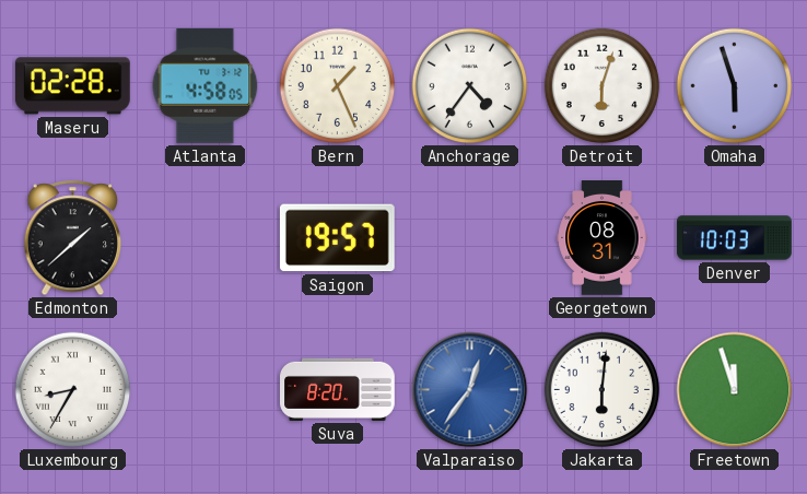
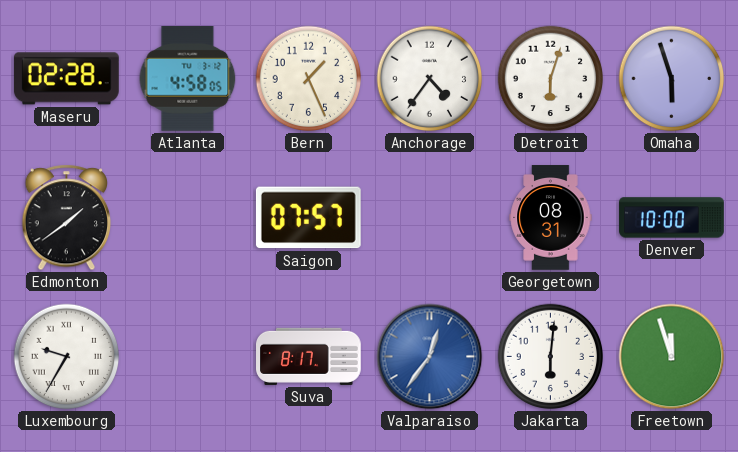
Edmonton: 1:38 -> 1:39 (67, 218)
Saigon: 19:57 -> 07:57 (308, 218)
Denver: 10:03 -> 10:00 (672, 218)
Luxembourg: 8:35 -> 9:35 (67, 357)
Suva: 8:20 -> 8:17 (309, 356)
